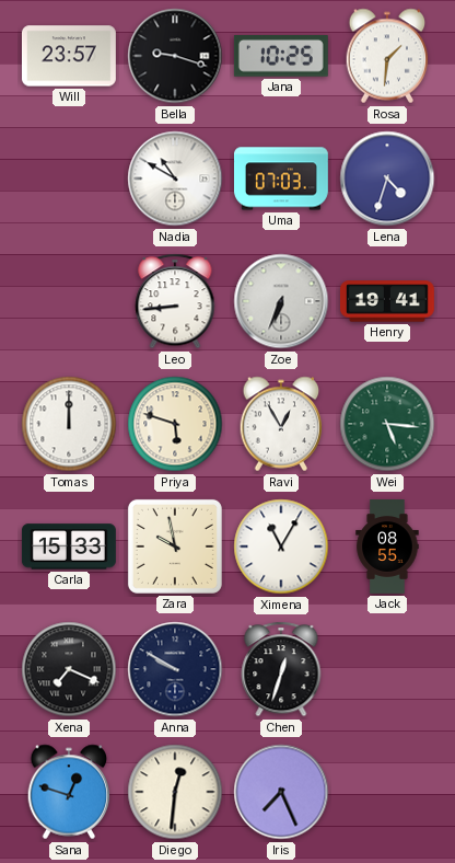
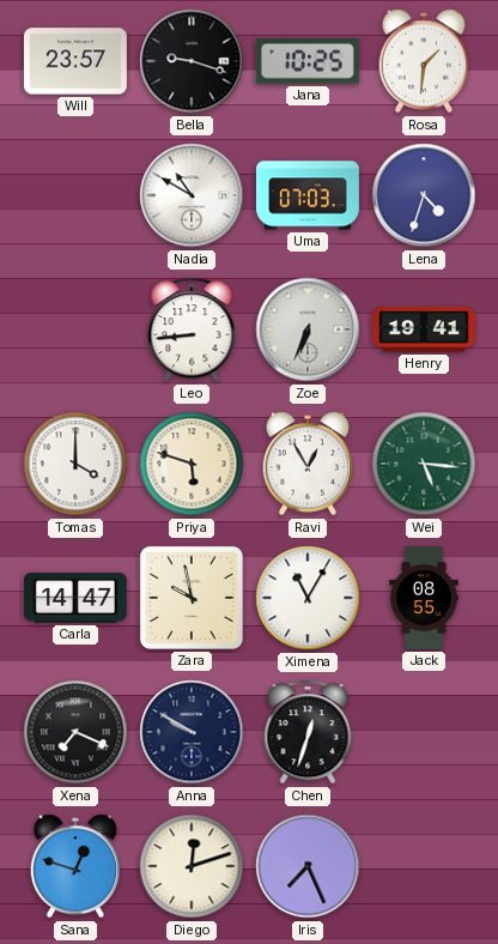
Tomas: 12:00 -> 4:00 (75, 464)
Carla: 15:33 -> 14:47 (75, 598)
Diego: 12:31 -> 12:12 (192, 866)
